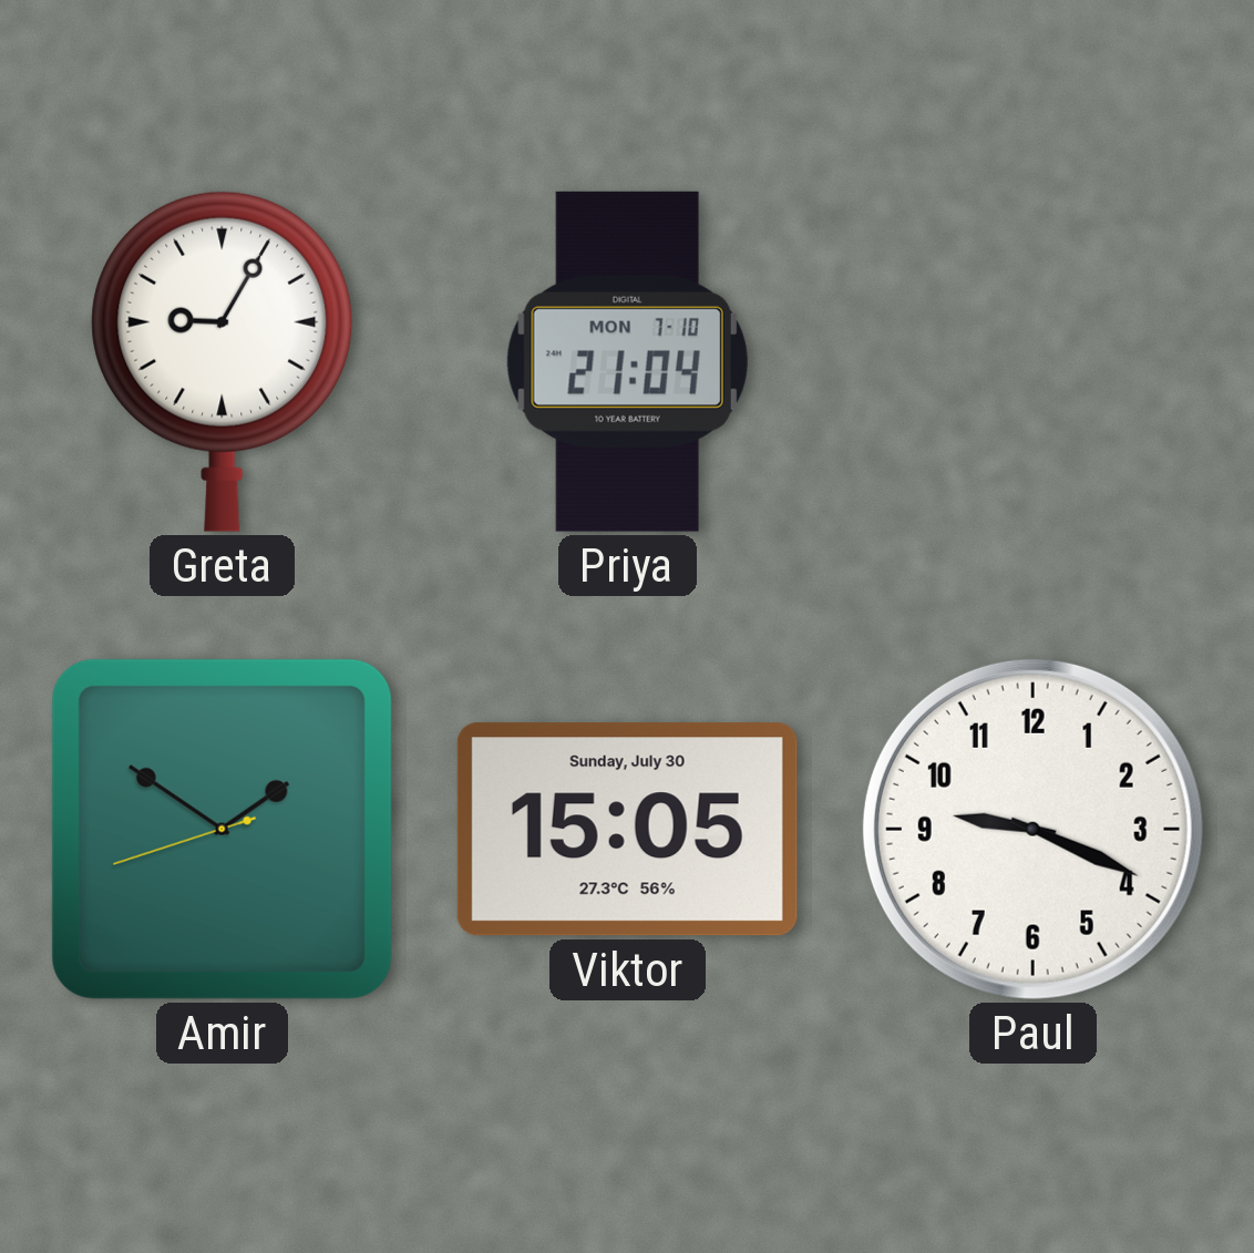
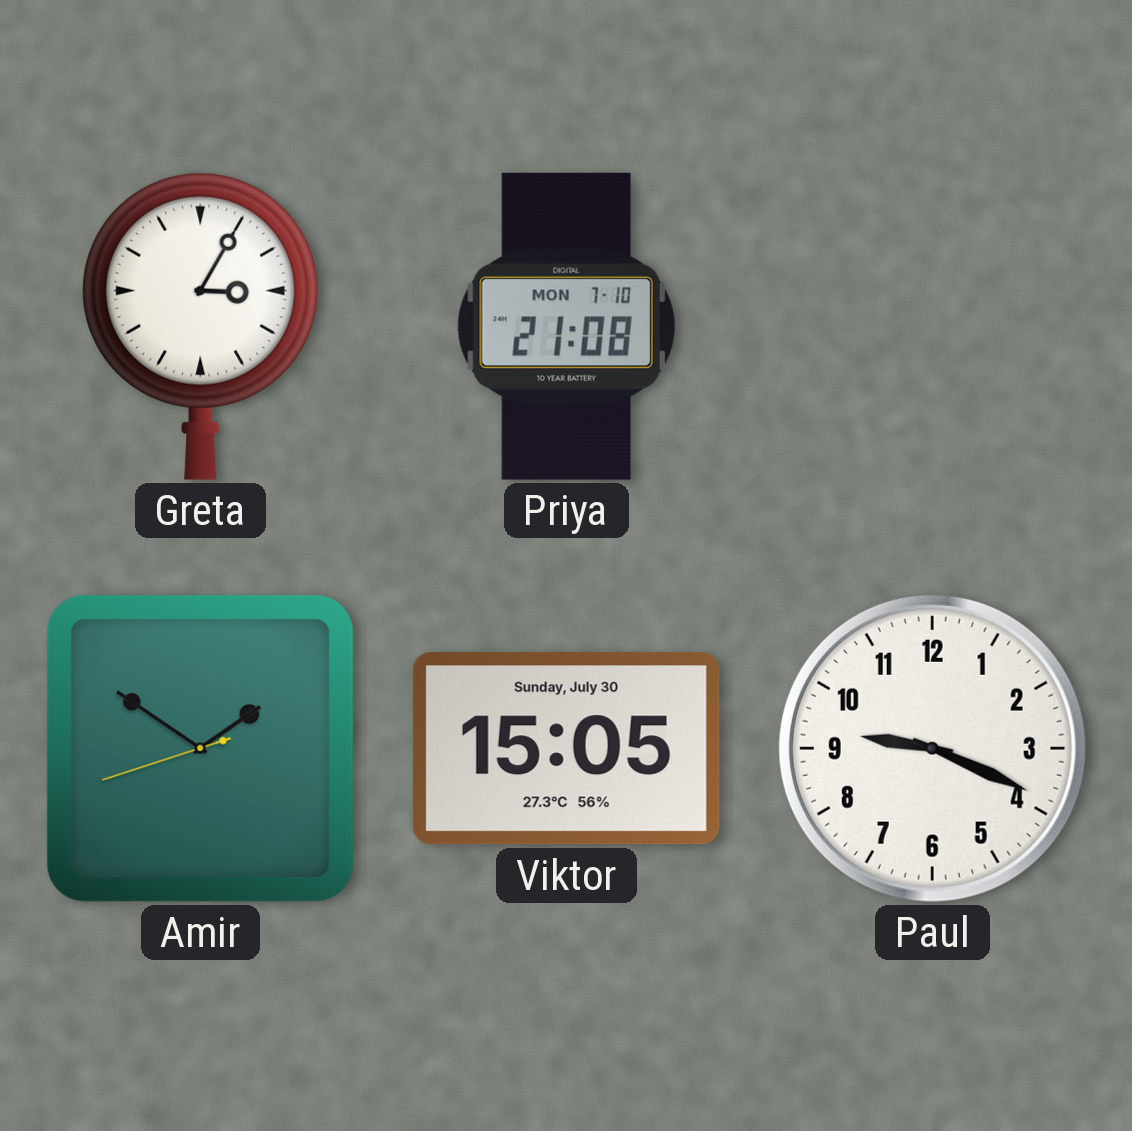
Greta: 9:05 -> 3:05 (201, 326)
Priya: 21:04 -> 21:08 (566, 326)
